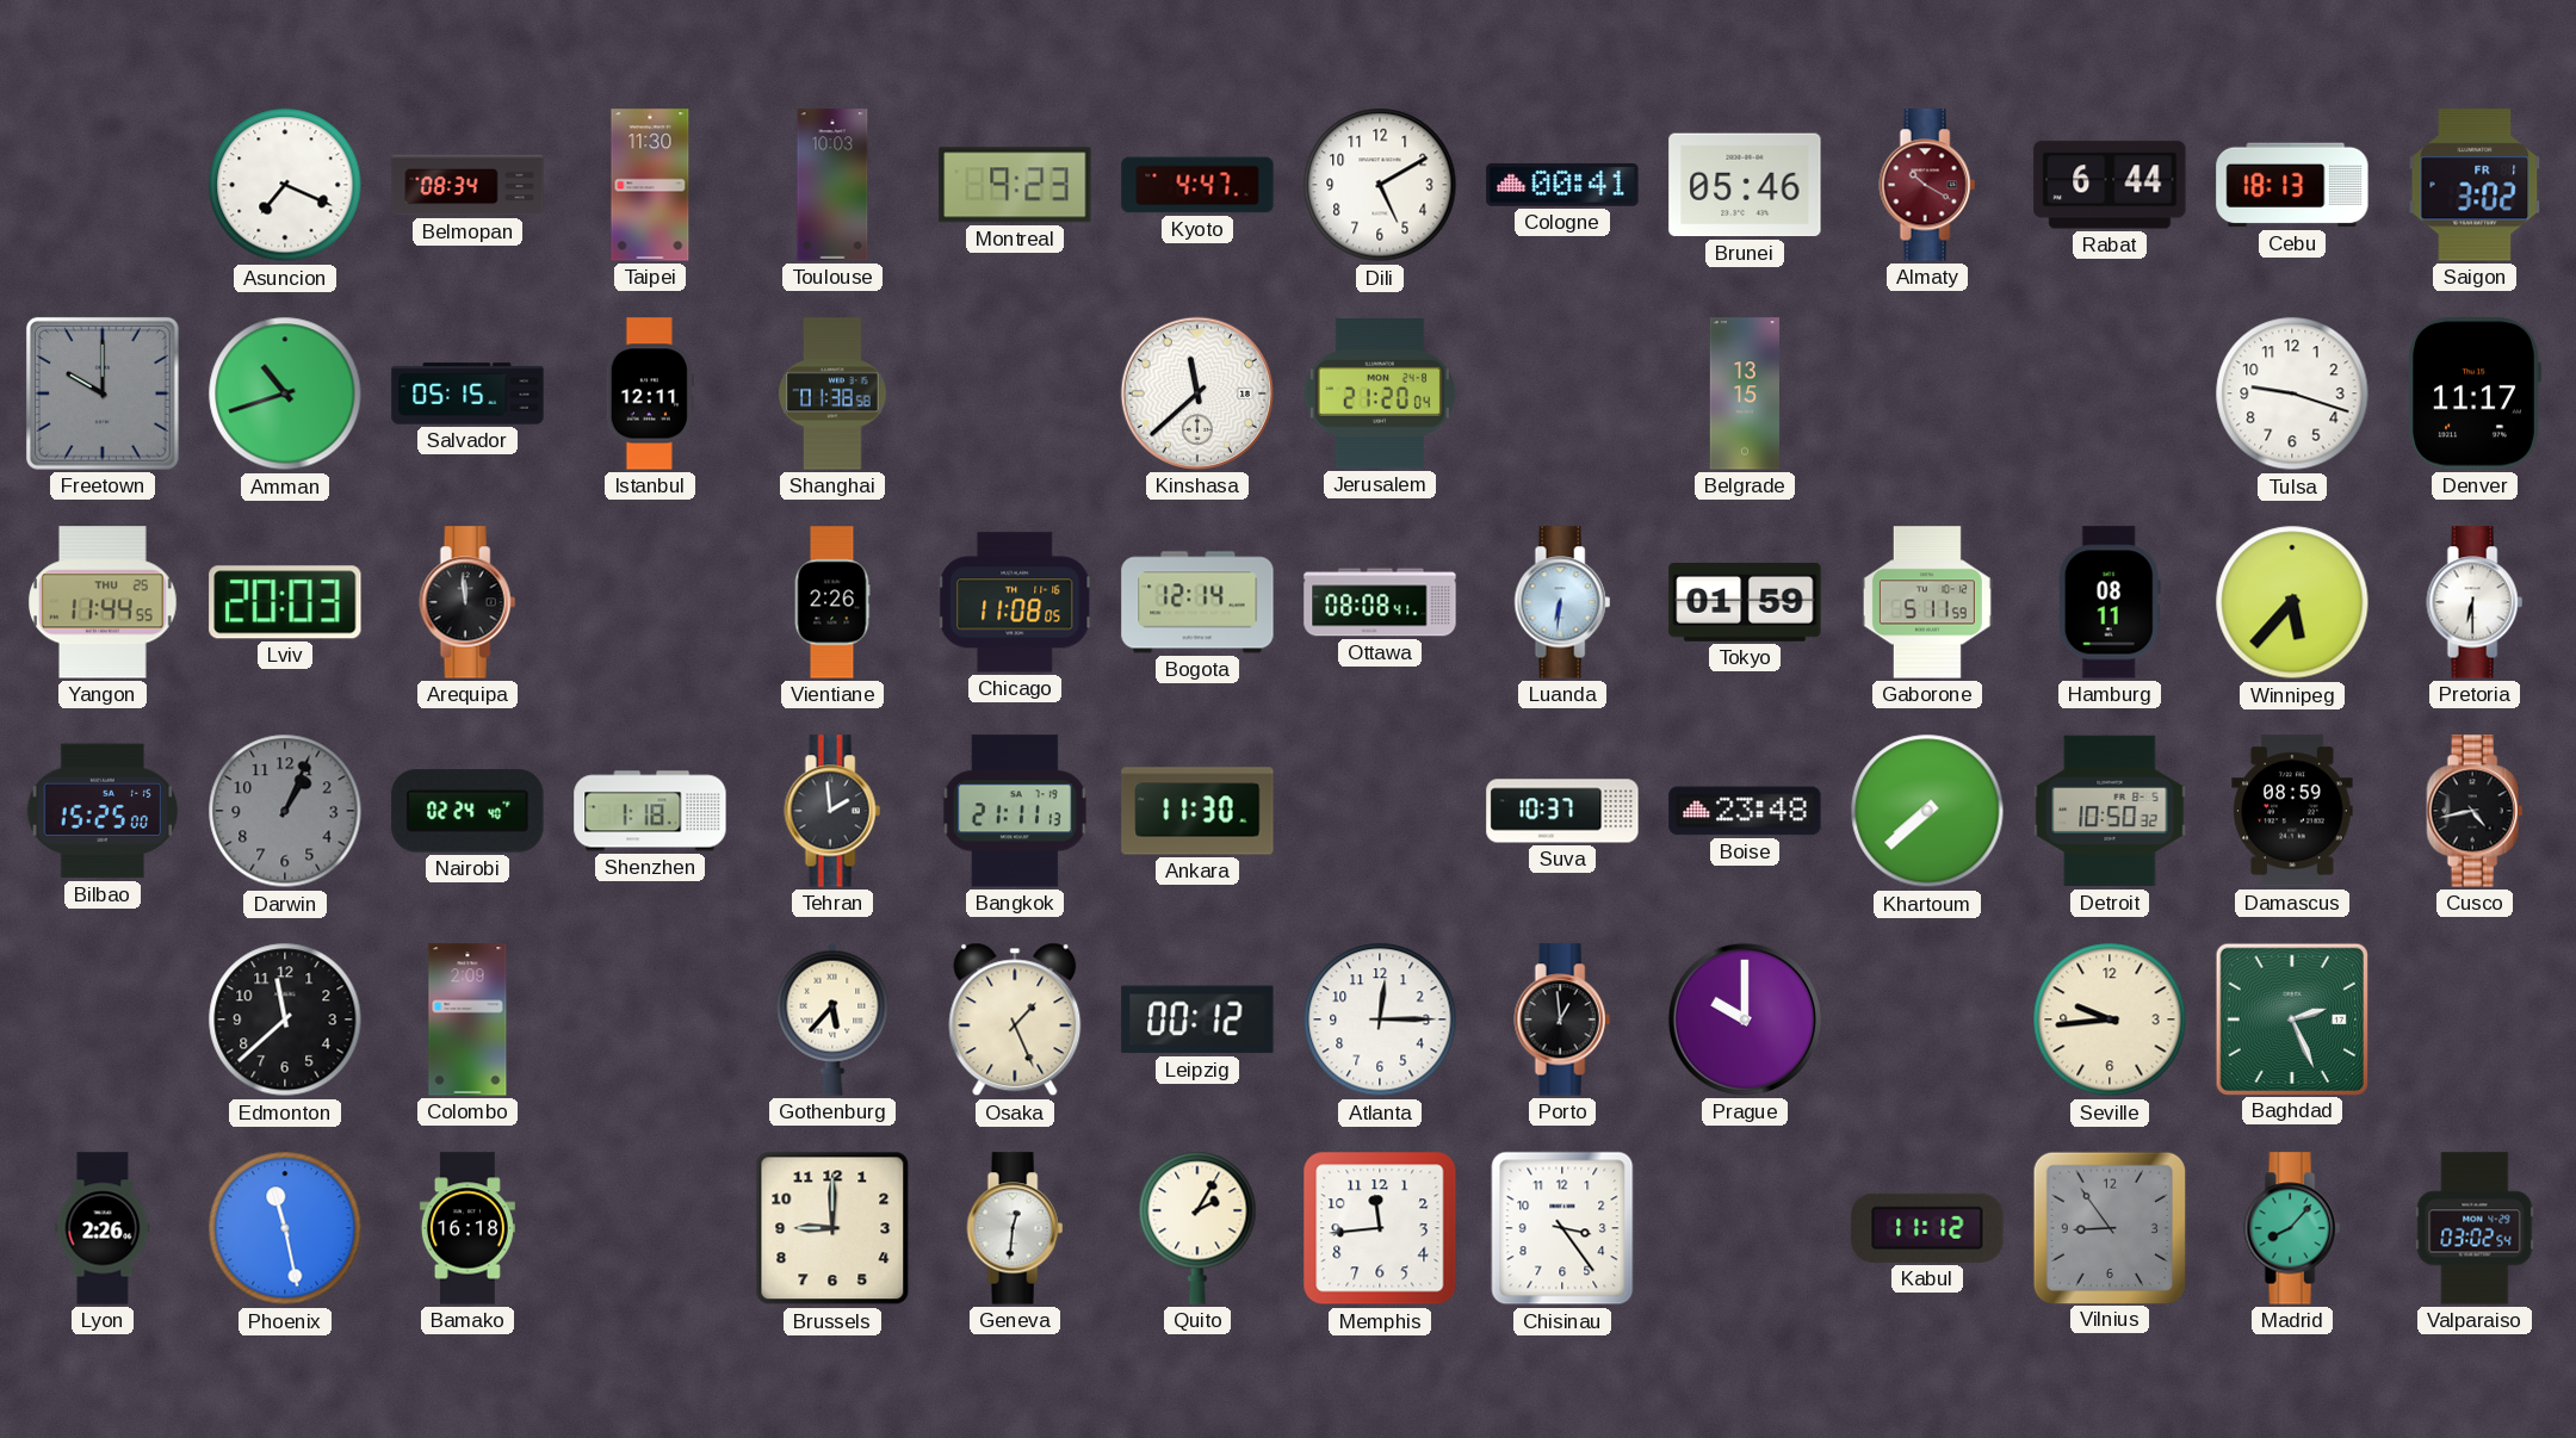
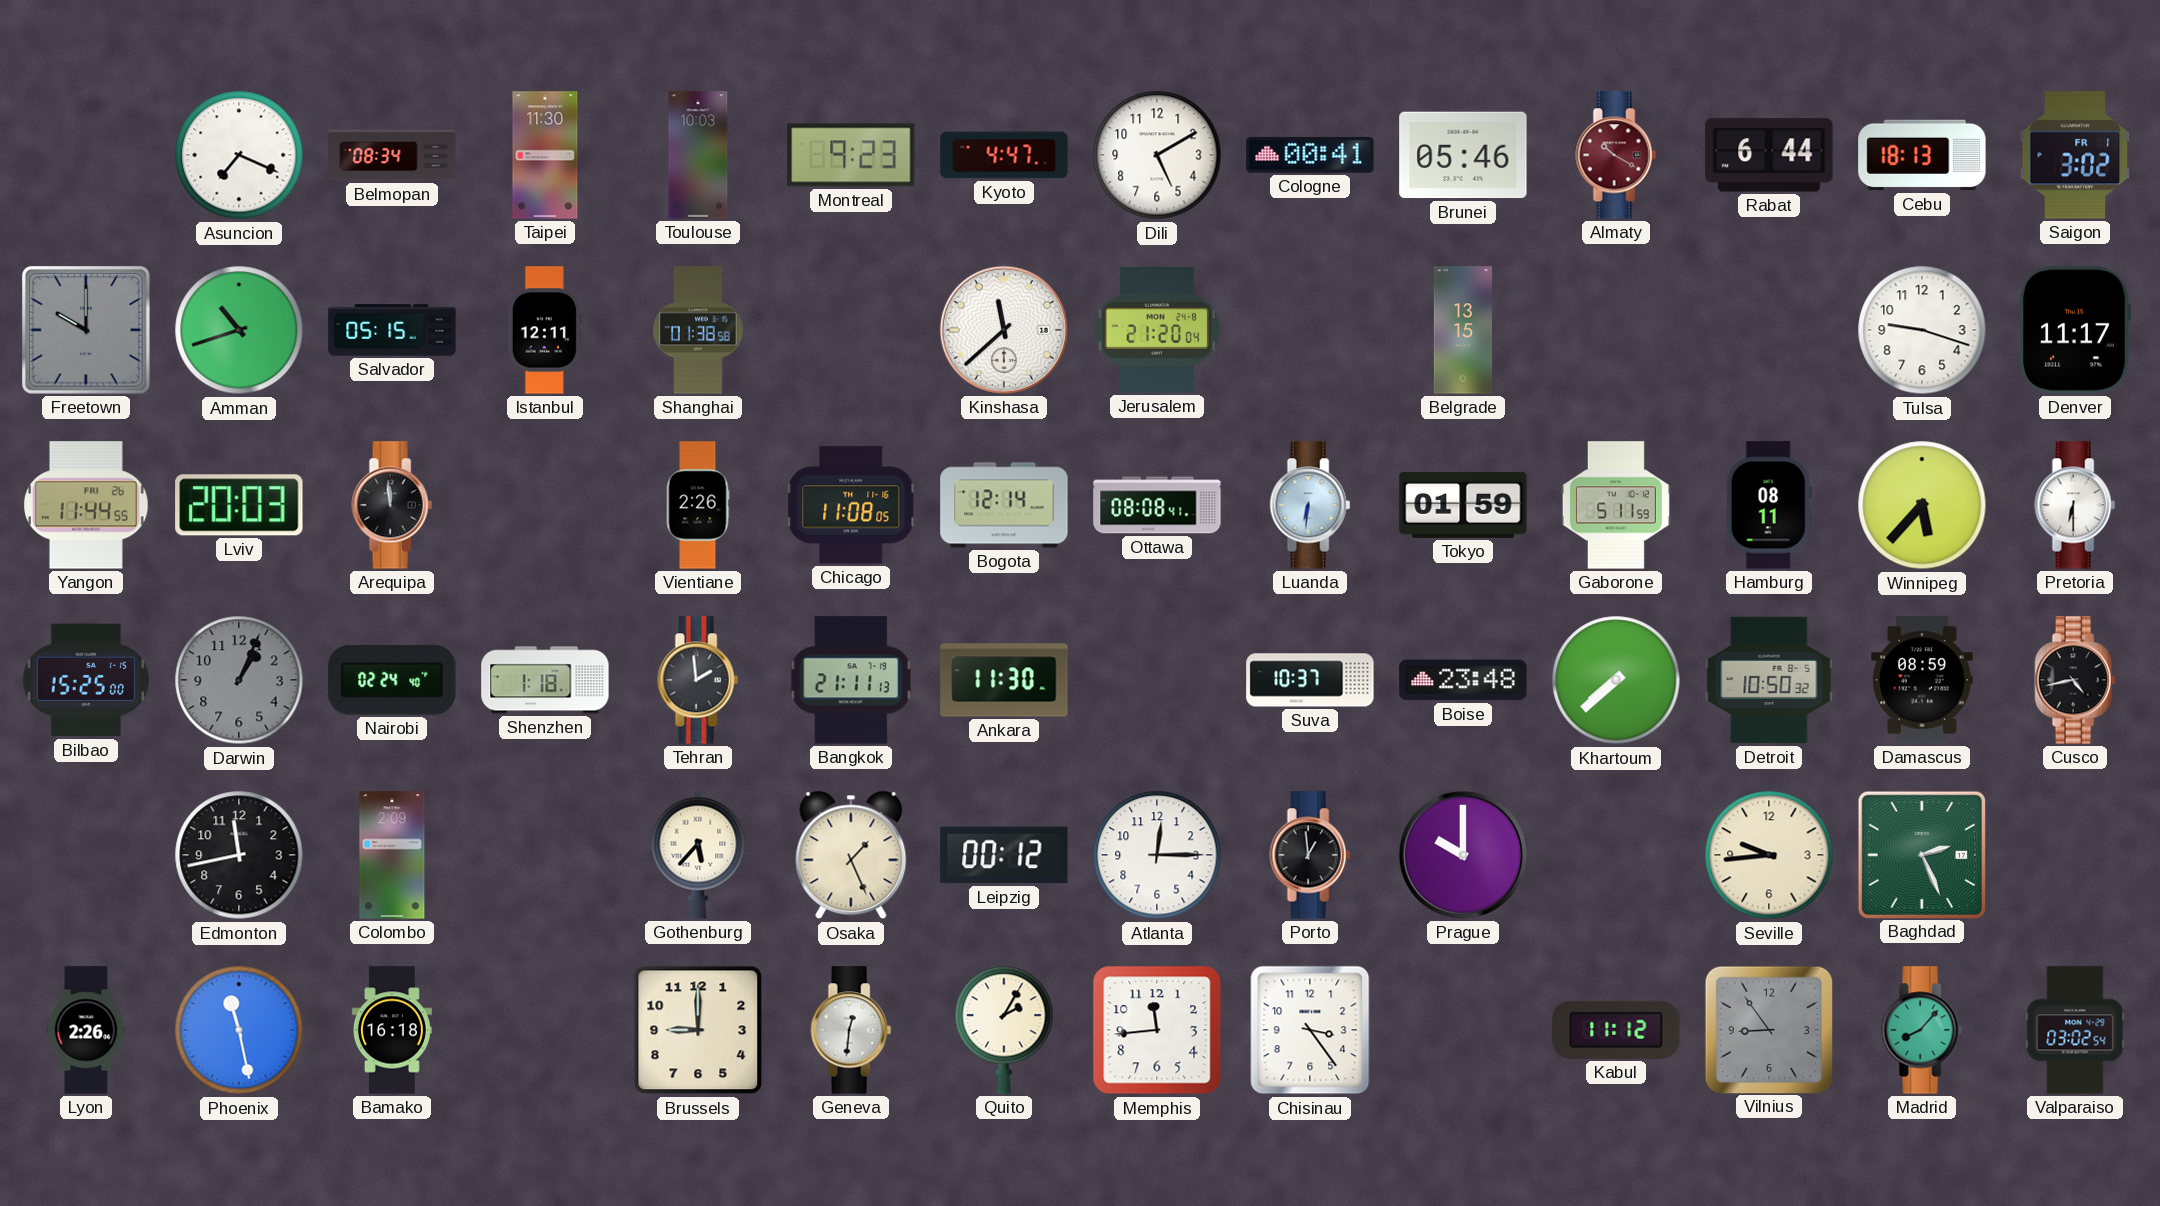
Yangon date: THU 25 -> FRI 26 (86, 505)
Edmonton: 11:38 -> 11:43 (239, 855)
